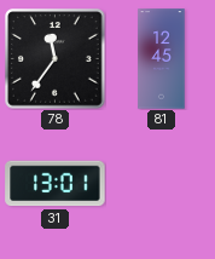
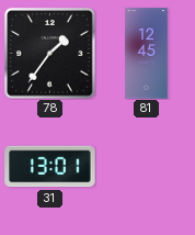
78: 11:36 -> 1:36 (50, 54)
